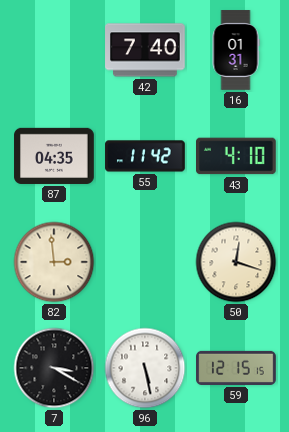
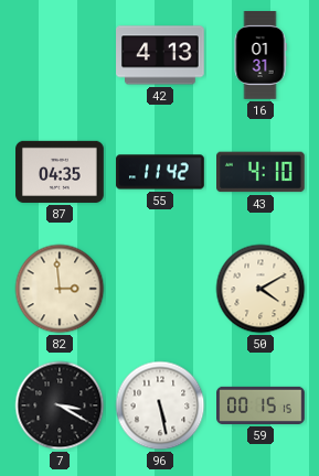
42: 7:40 -> 4:13 (160, 55)
50: 12:18 -> 4:10 (260, 289)
59: 12:15 -> 00:15 (260, 405)
